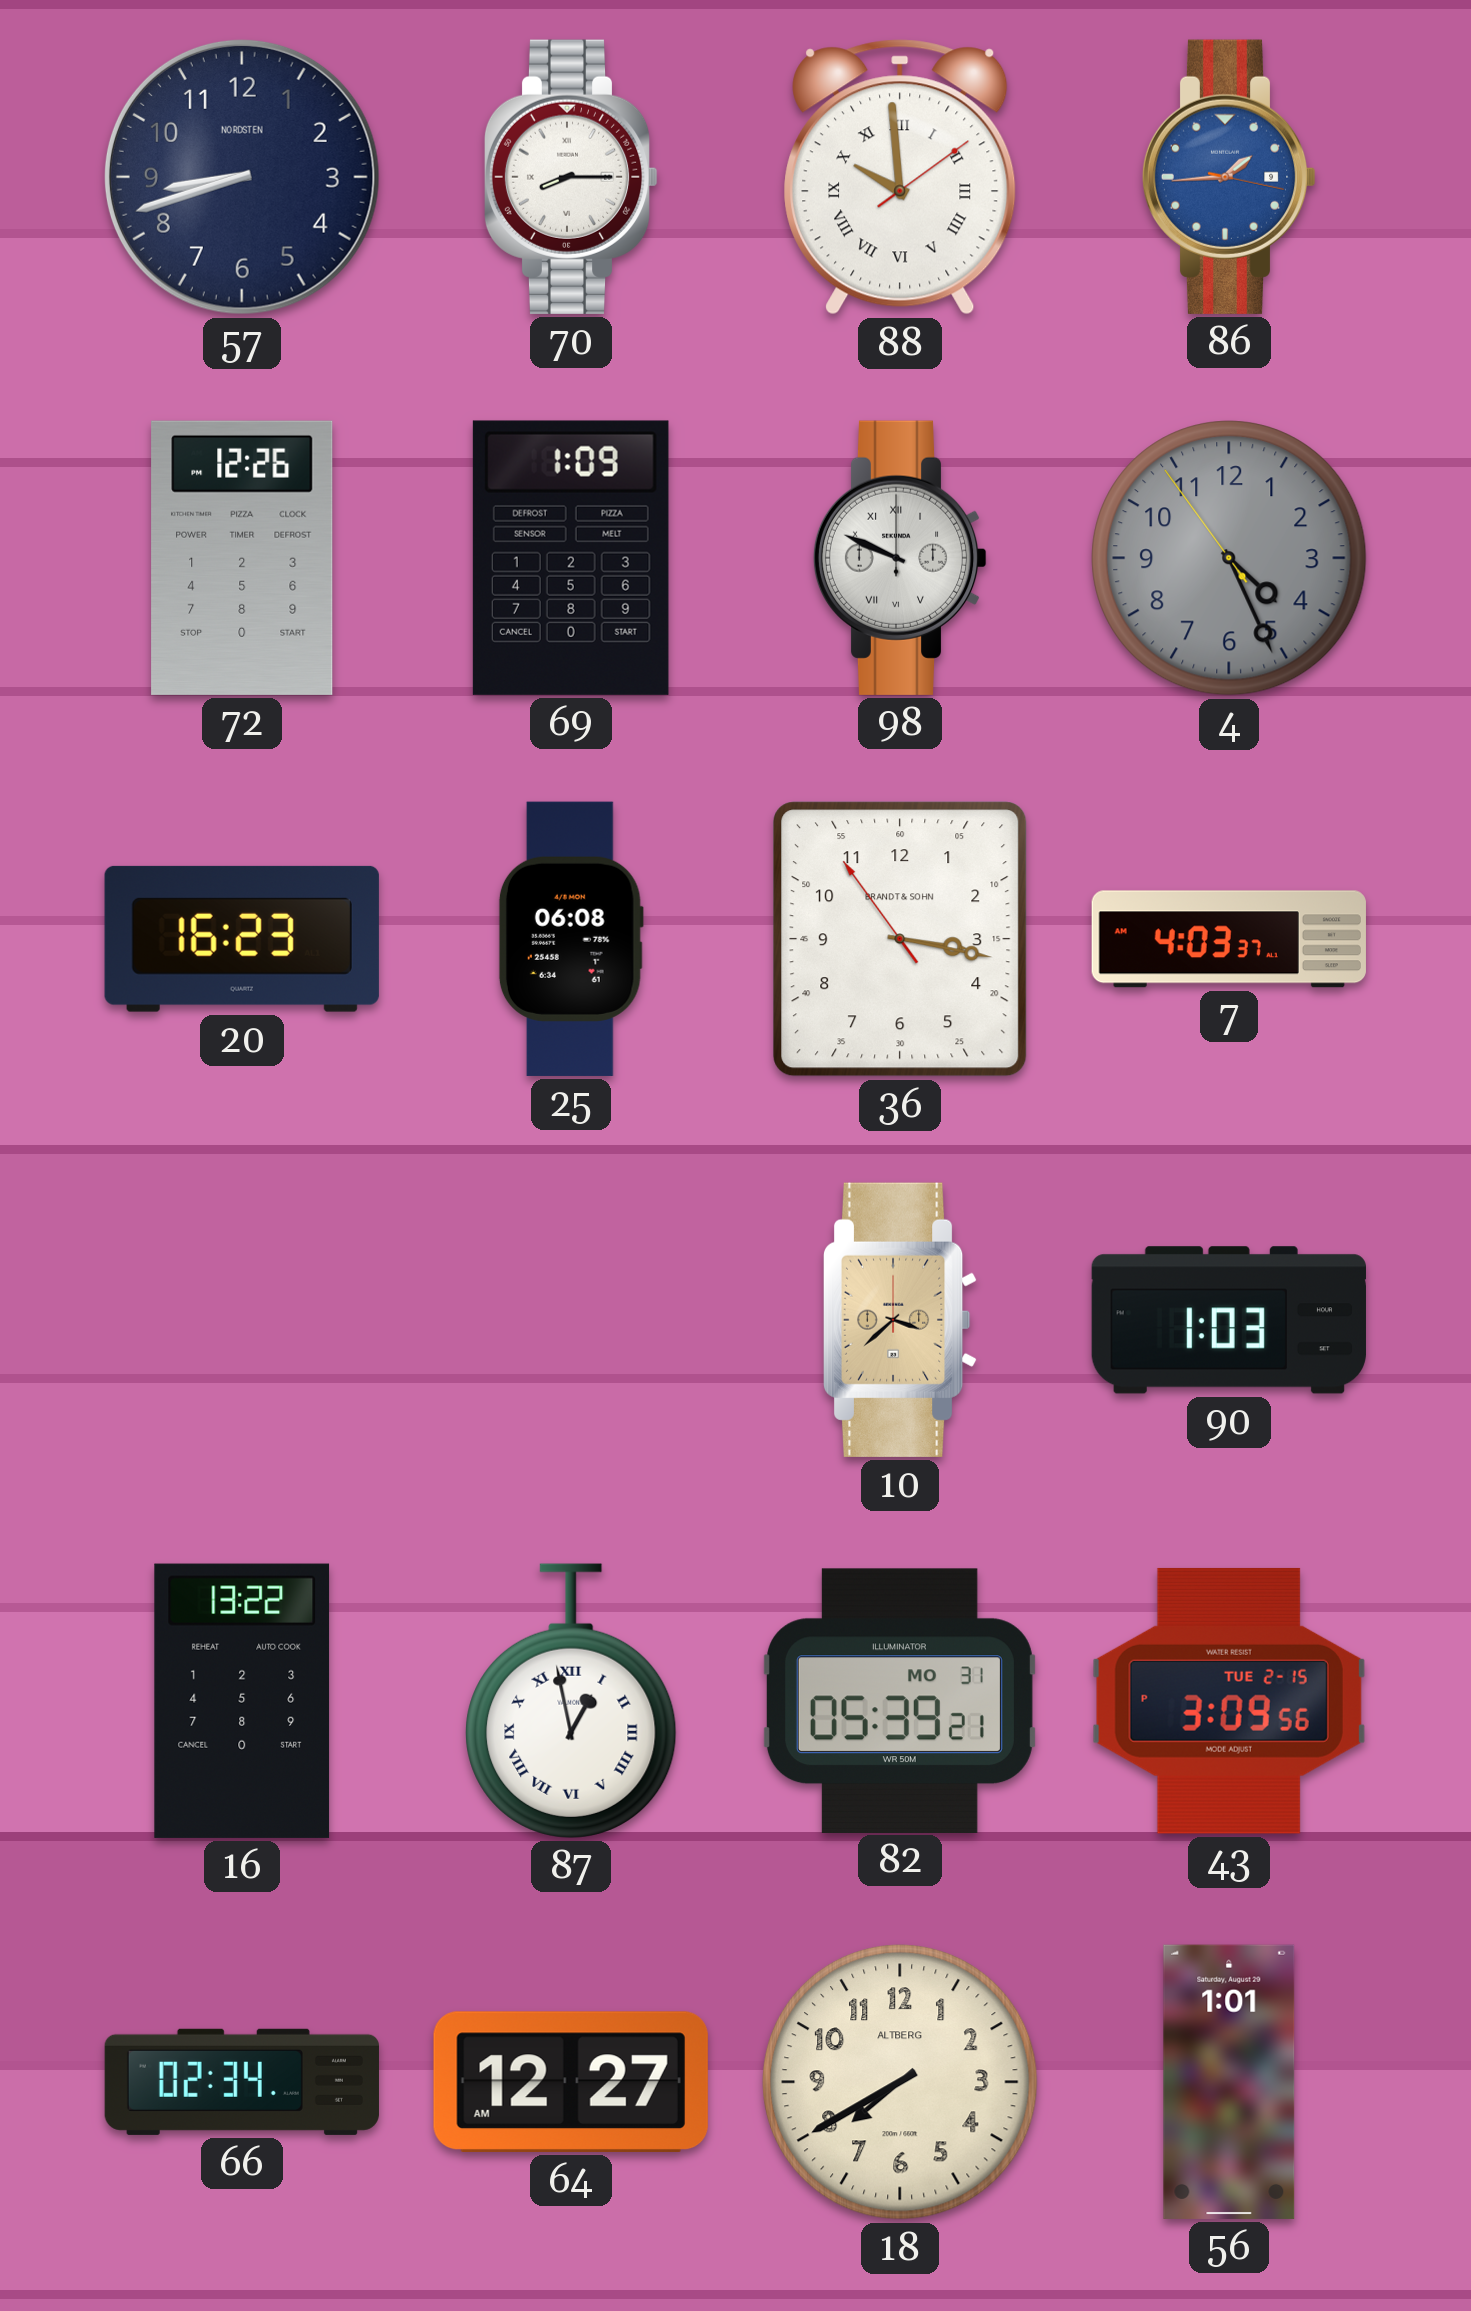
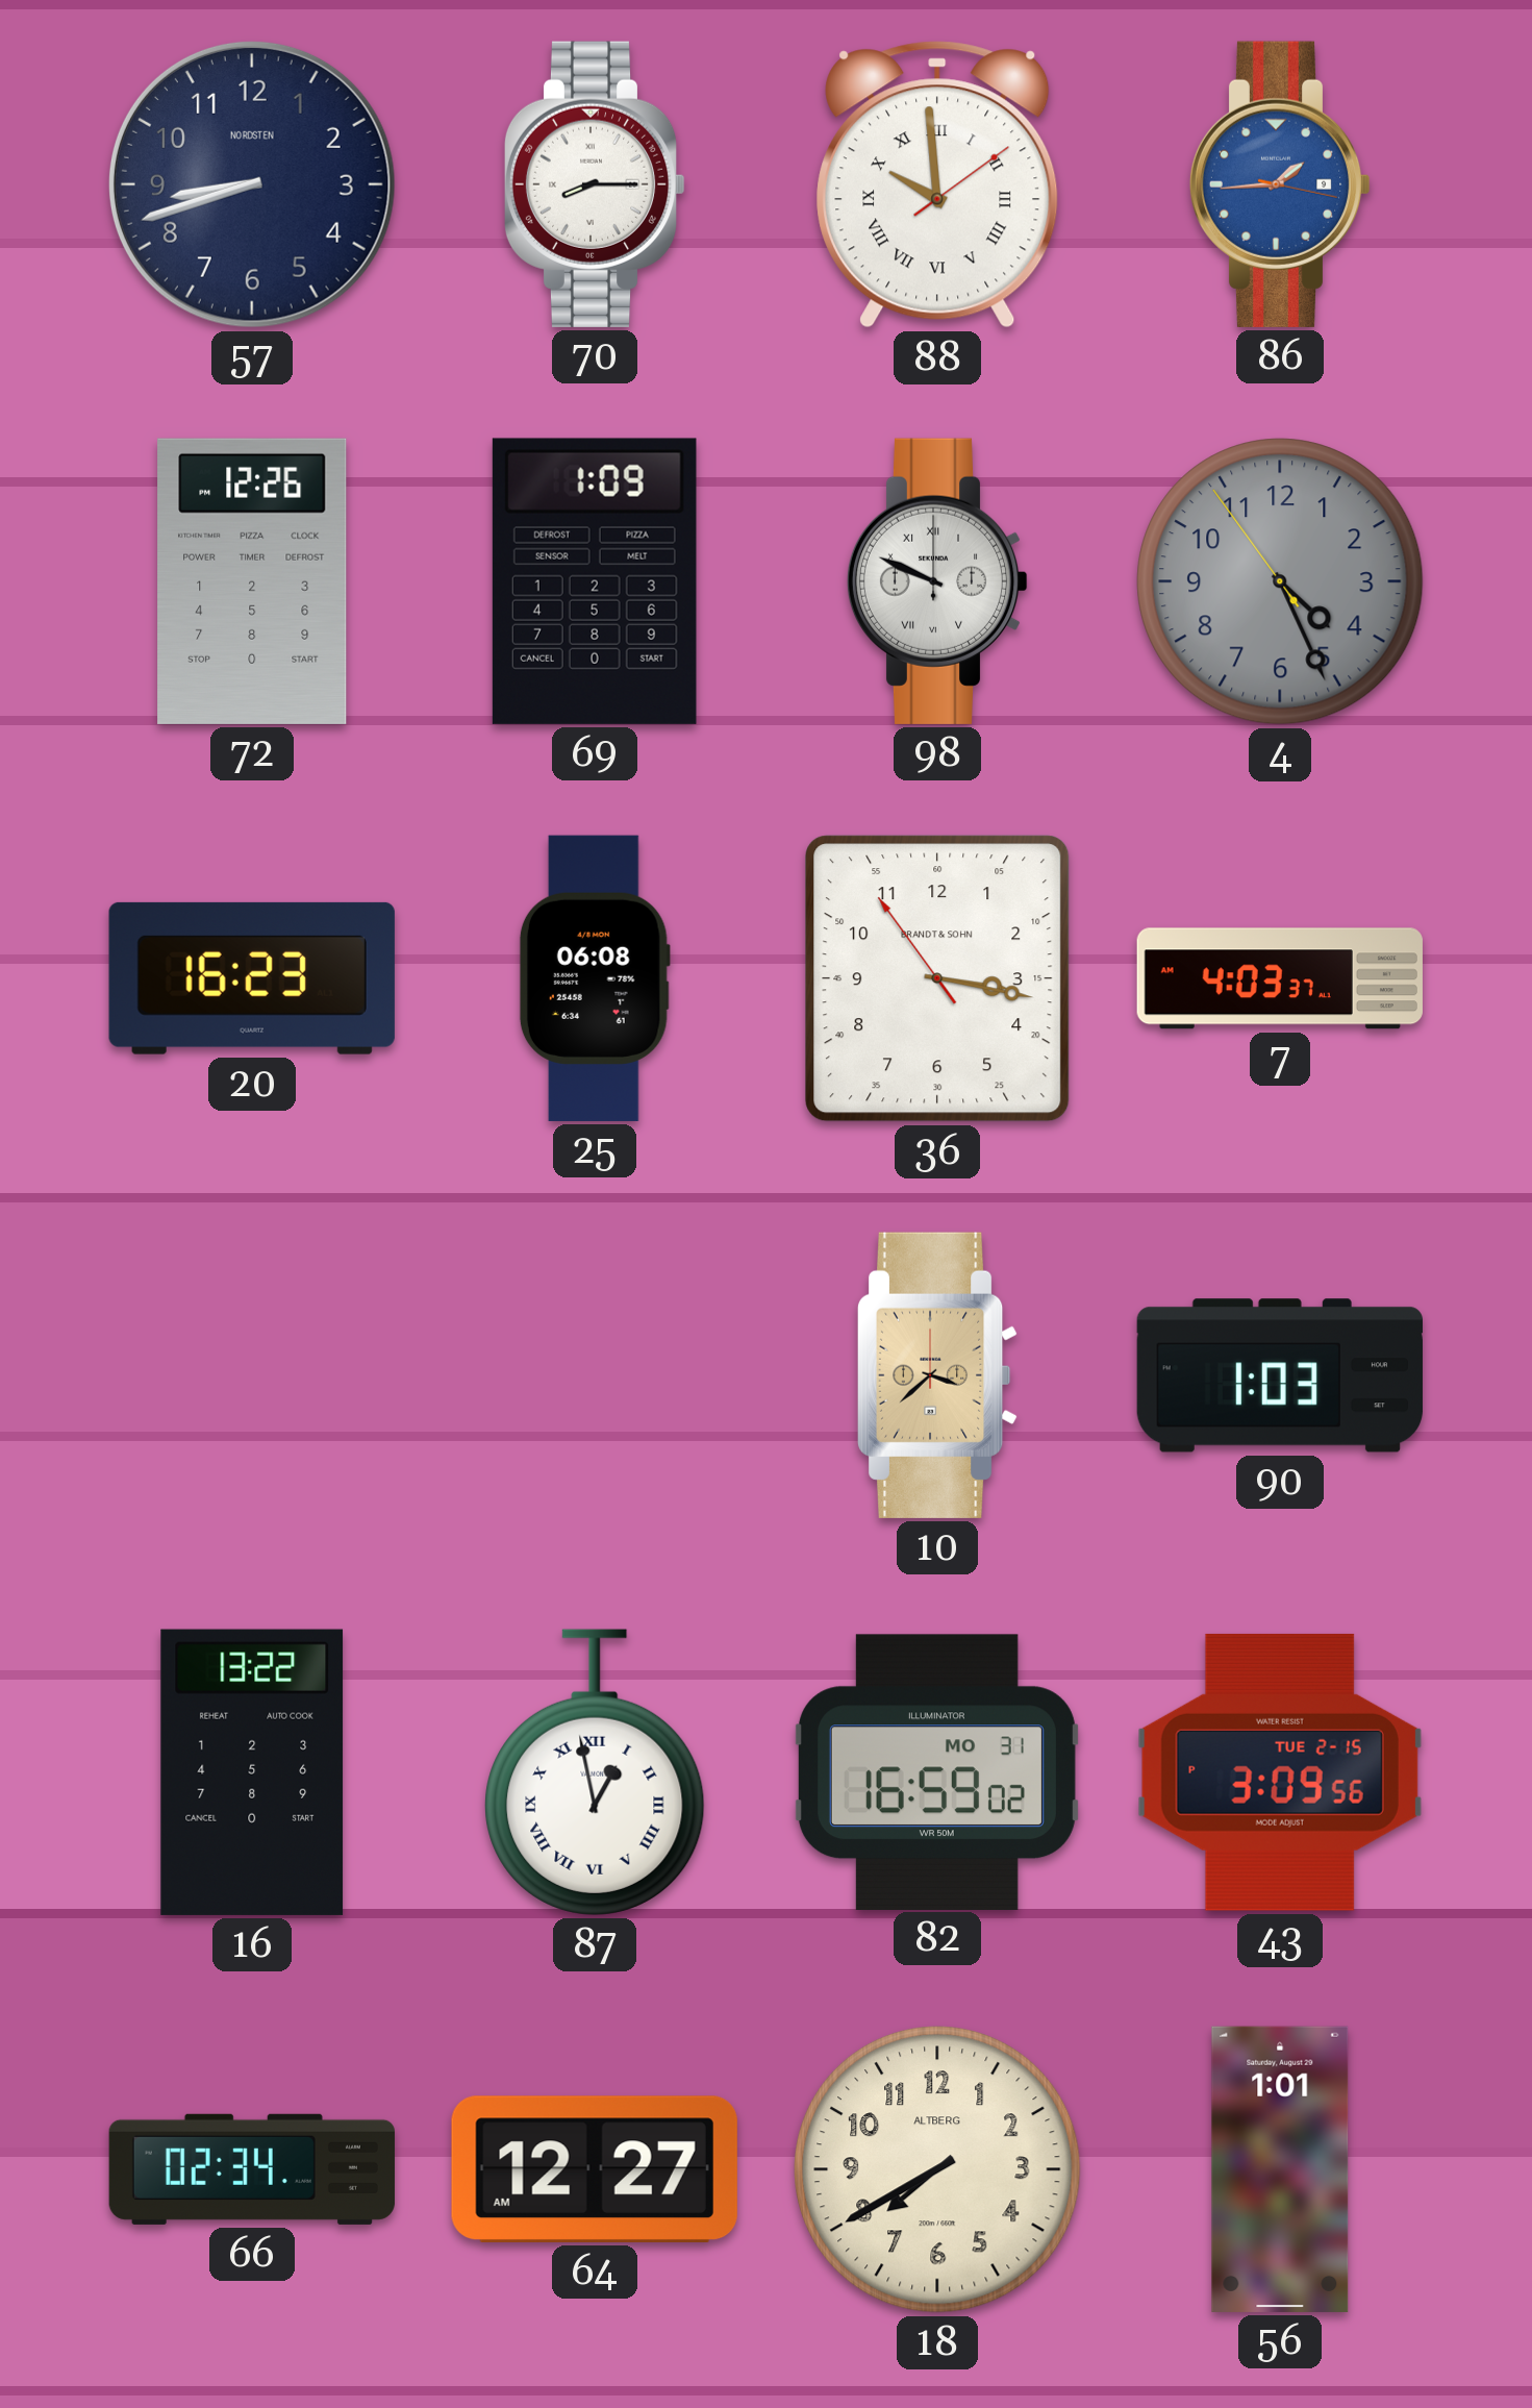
82: 05:39 -> 16:59 (936, 1771)
